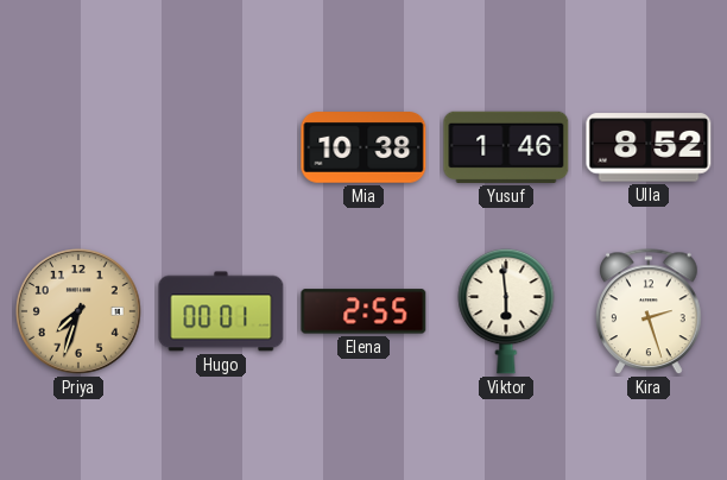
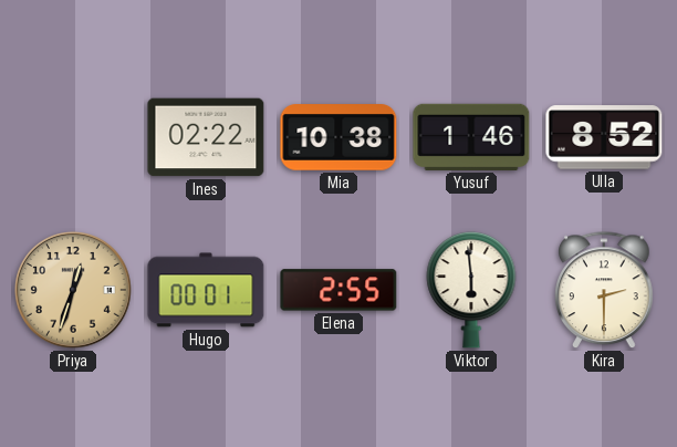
Ines: none -> 02:22 (206, 137)
Priya: 7:33 -> 12:33 (74, 291)
Kira: 2:27 -> 2:30 (604, 291)
